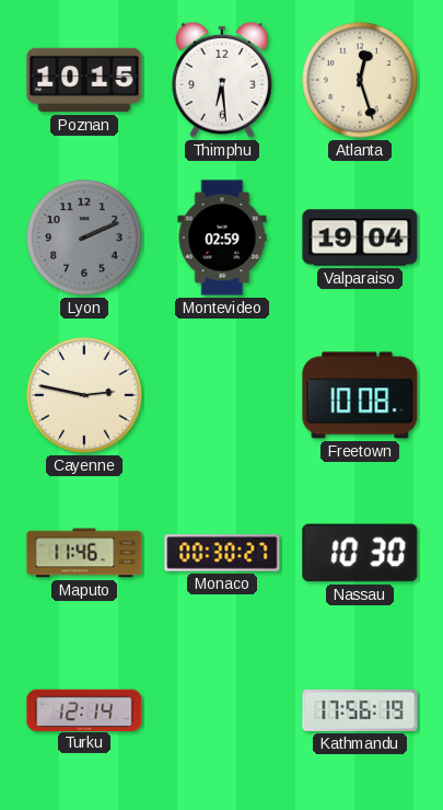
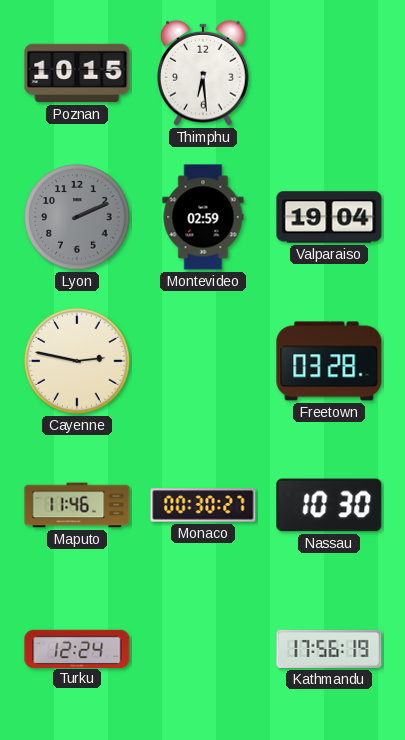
Atlanta: 12:27 -> none (360, 80)
Freetown: 10:08 -> 03:28 (329, 361)
Turku: 12:14 -> 12:24 (77, 648)
